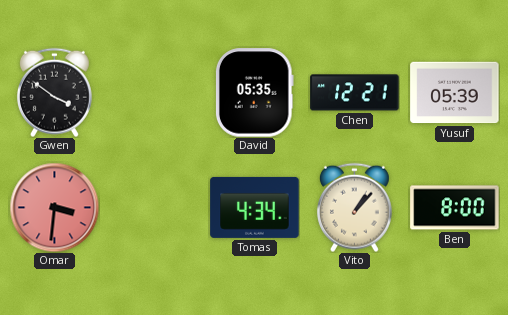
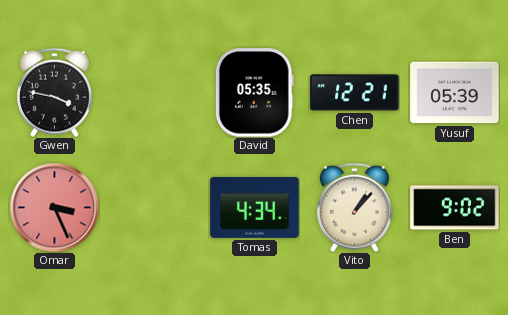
Gwen: 3:51 -> 3:47 (54, 92)
Omar: 3:31 -> 3:26 (54, 207)
Ben: 8:00 -> 9:02 (455, 208)
